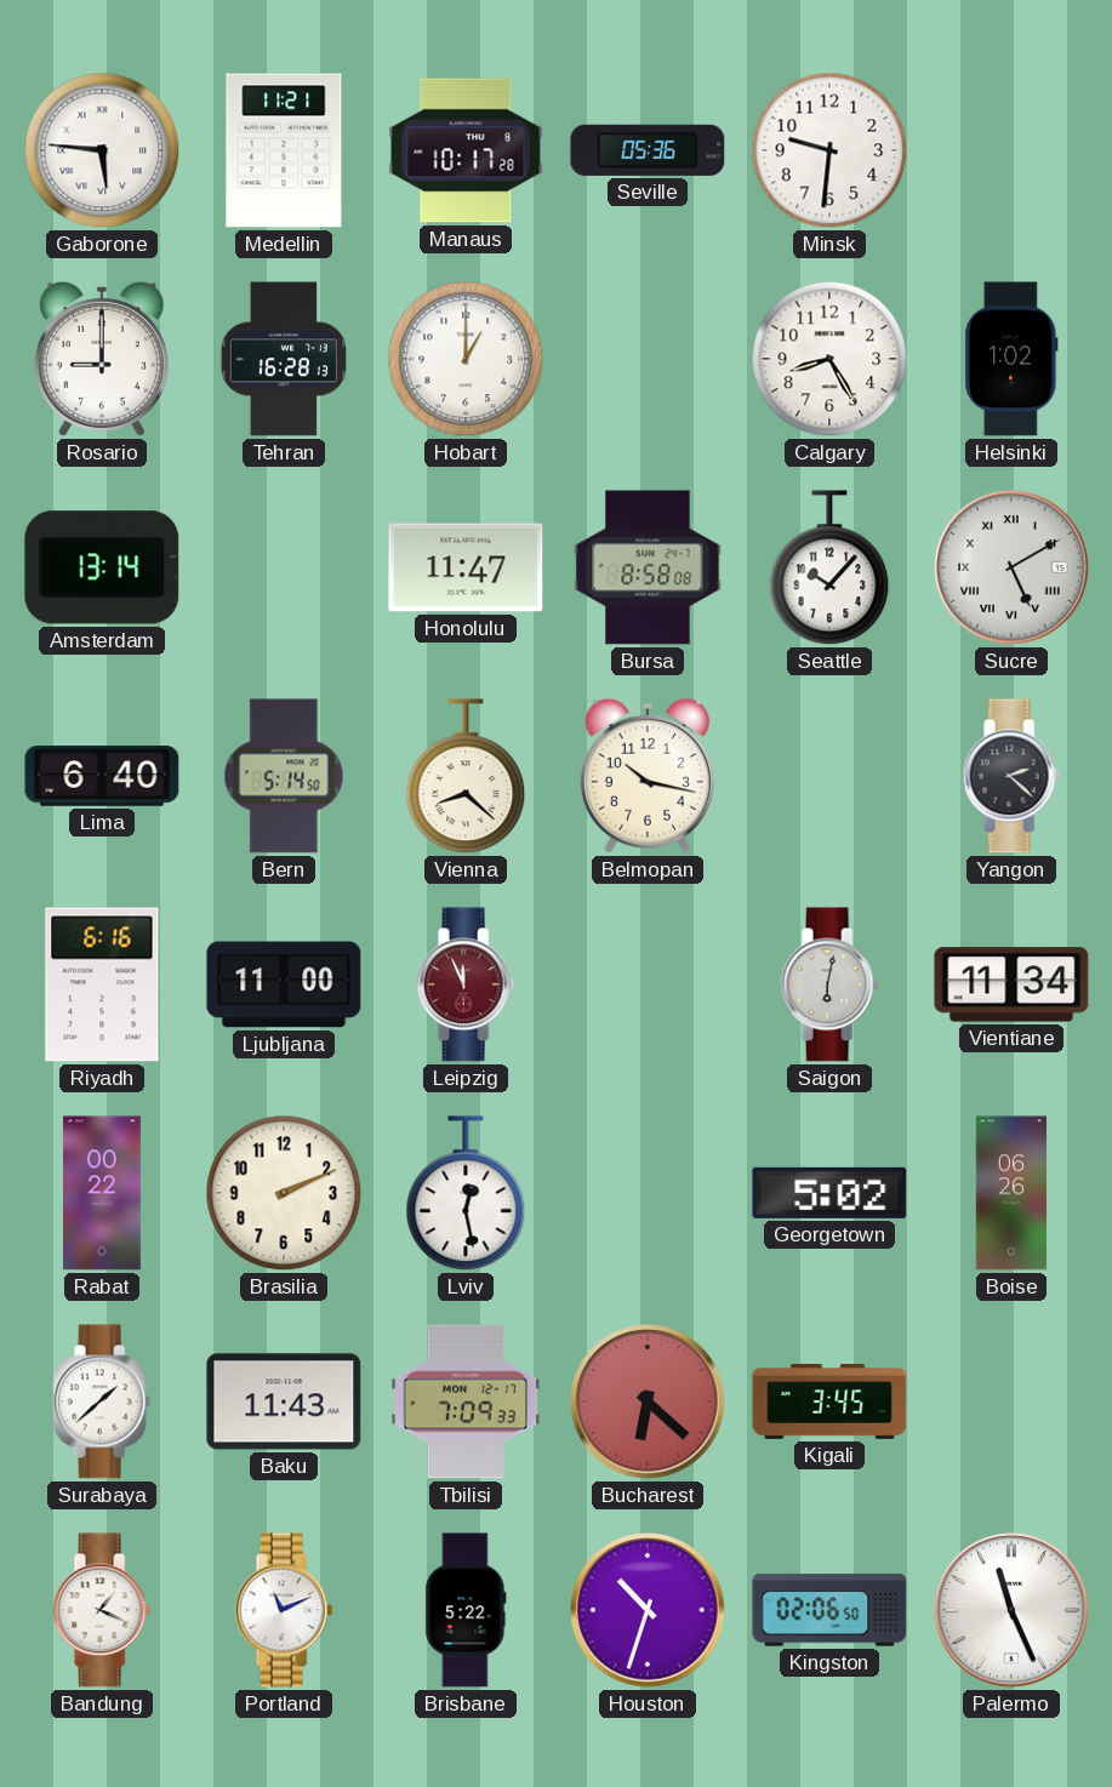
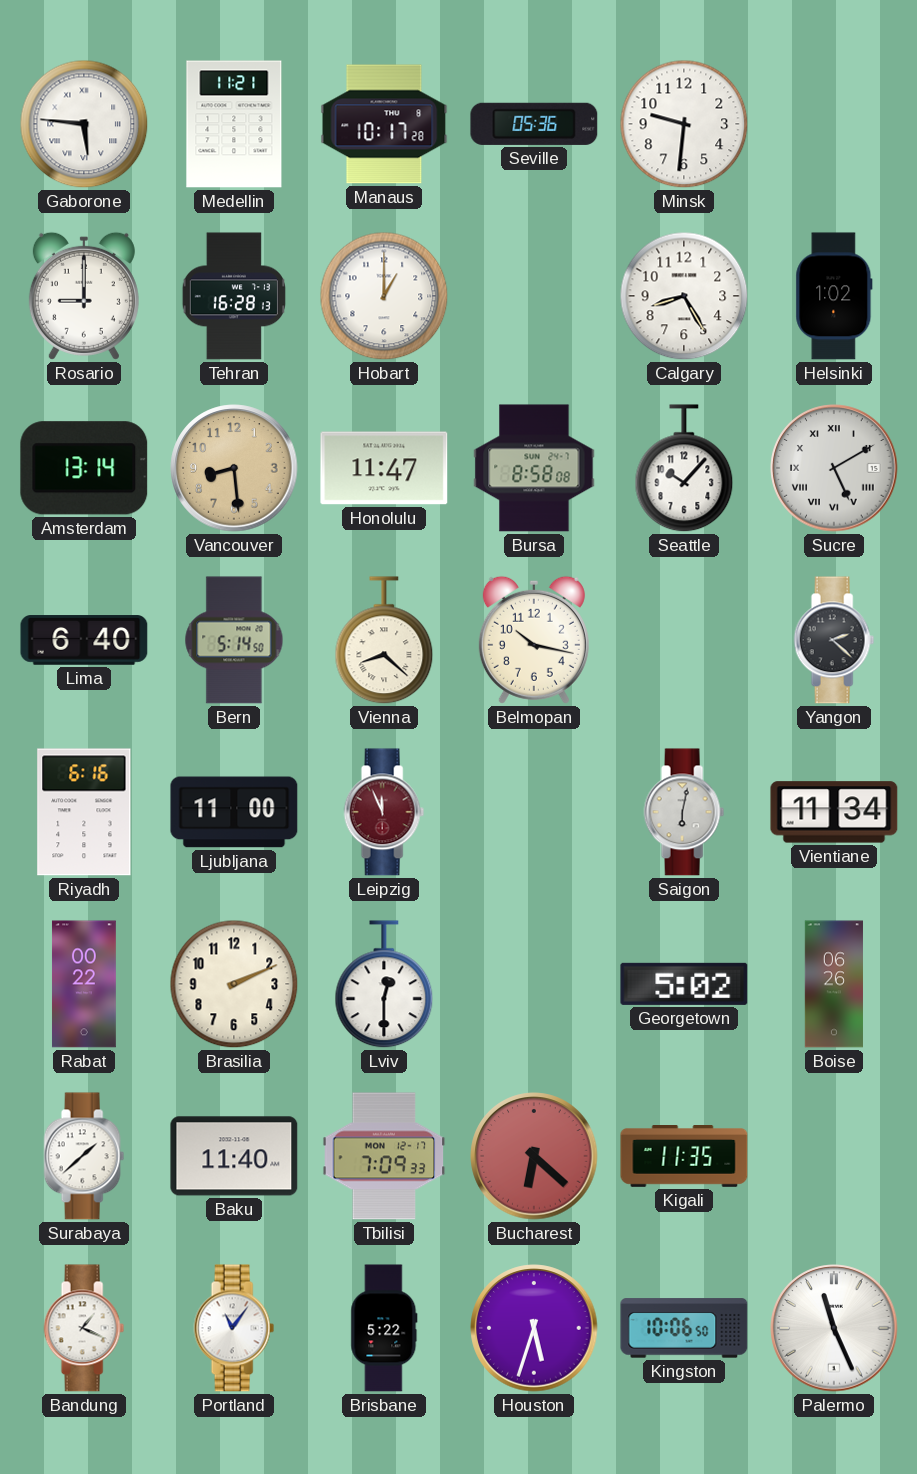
Vancouver: none -> 8:29 (234, 468)
Lviv: 12:28 -> 12:30 (384, 985)
Baku: 11:43 -> 11:40 (234, 1156)
Kigali: 3:45 -> 11:35 (684, 1157)
Portland: 11:11 -> 11:06 (234, 1328)
Houston: 10:33 -> 5:33 (534, 1328)
Kingston: 02:06 -> 10:06 (684, 1328)
